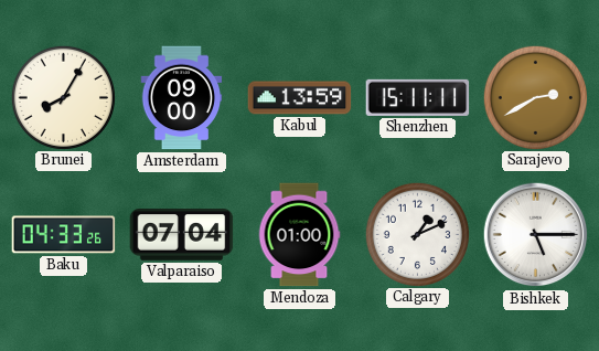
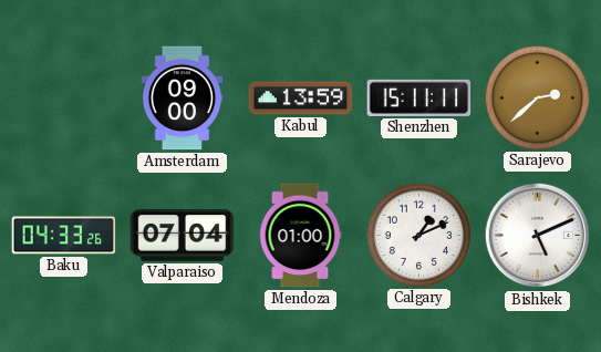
Brunei: 8:05 -> none (63, 97)
Sarajevo: 2:40 -> 2:38 (537, 97)
Bishkek: 5:15 -> 5:11 (538, 236)
